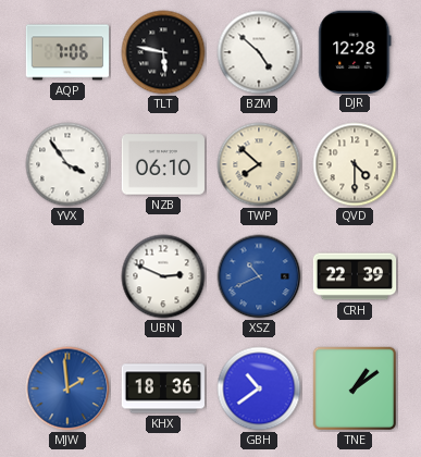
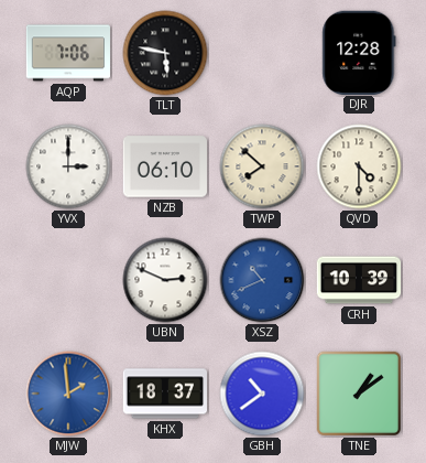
BZM: 4:52 -> none (259, 52)
YVX: 3:54 -> 3:00 (68, 166)
CRH: 22:39 -> 10:39 (359, 280)
KHX: 18:36 -> 18:37 (165, 394)
